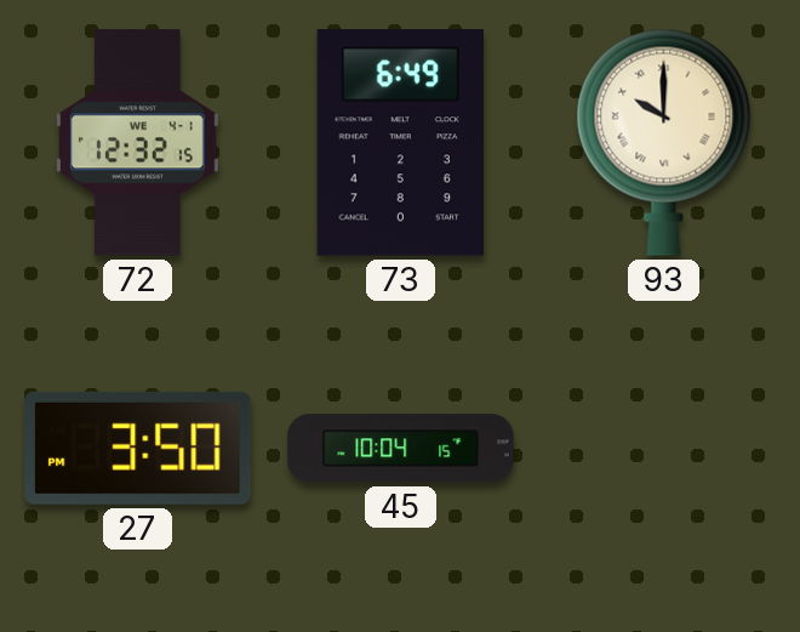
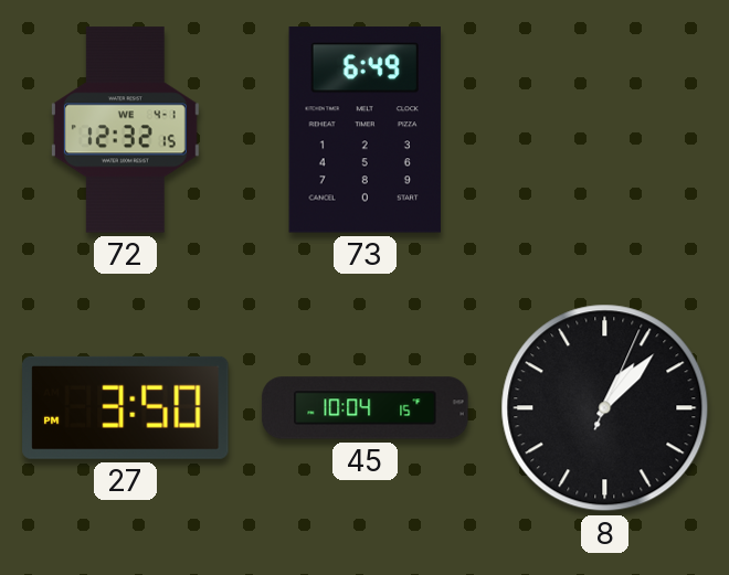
93: 10:00 -> none (664, 142)
8: none -> 1:07 (605, 408)
